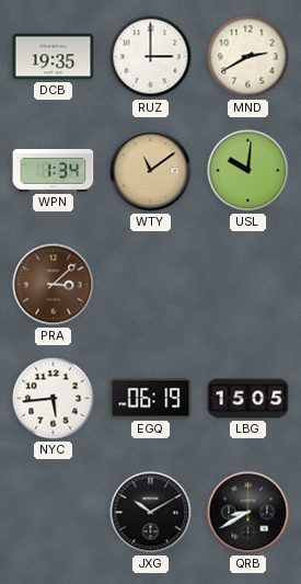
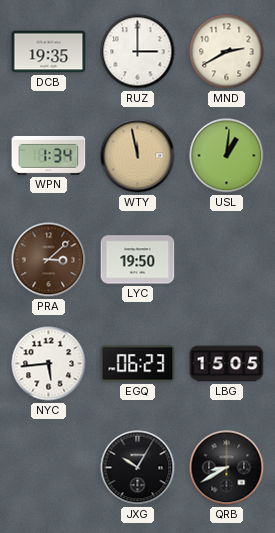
WTY: 11:09 -> 11:58 (138, 156)
USL: 10:01 -> 1:01 (227, 156)
LYC: none -> 19:50 (138, 260)
EGQ: 06:19 -> 06:23 (138, 364)
JXG: 10:10 -> 10:05 (138, 468)
